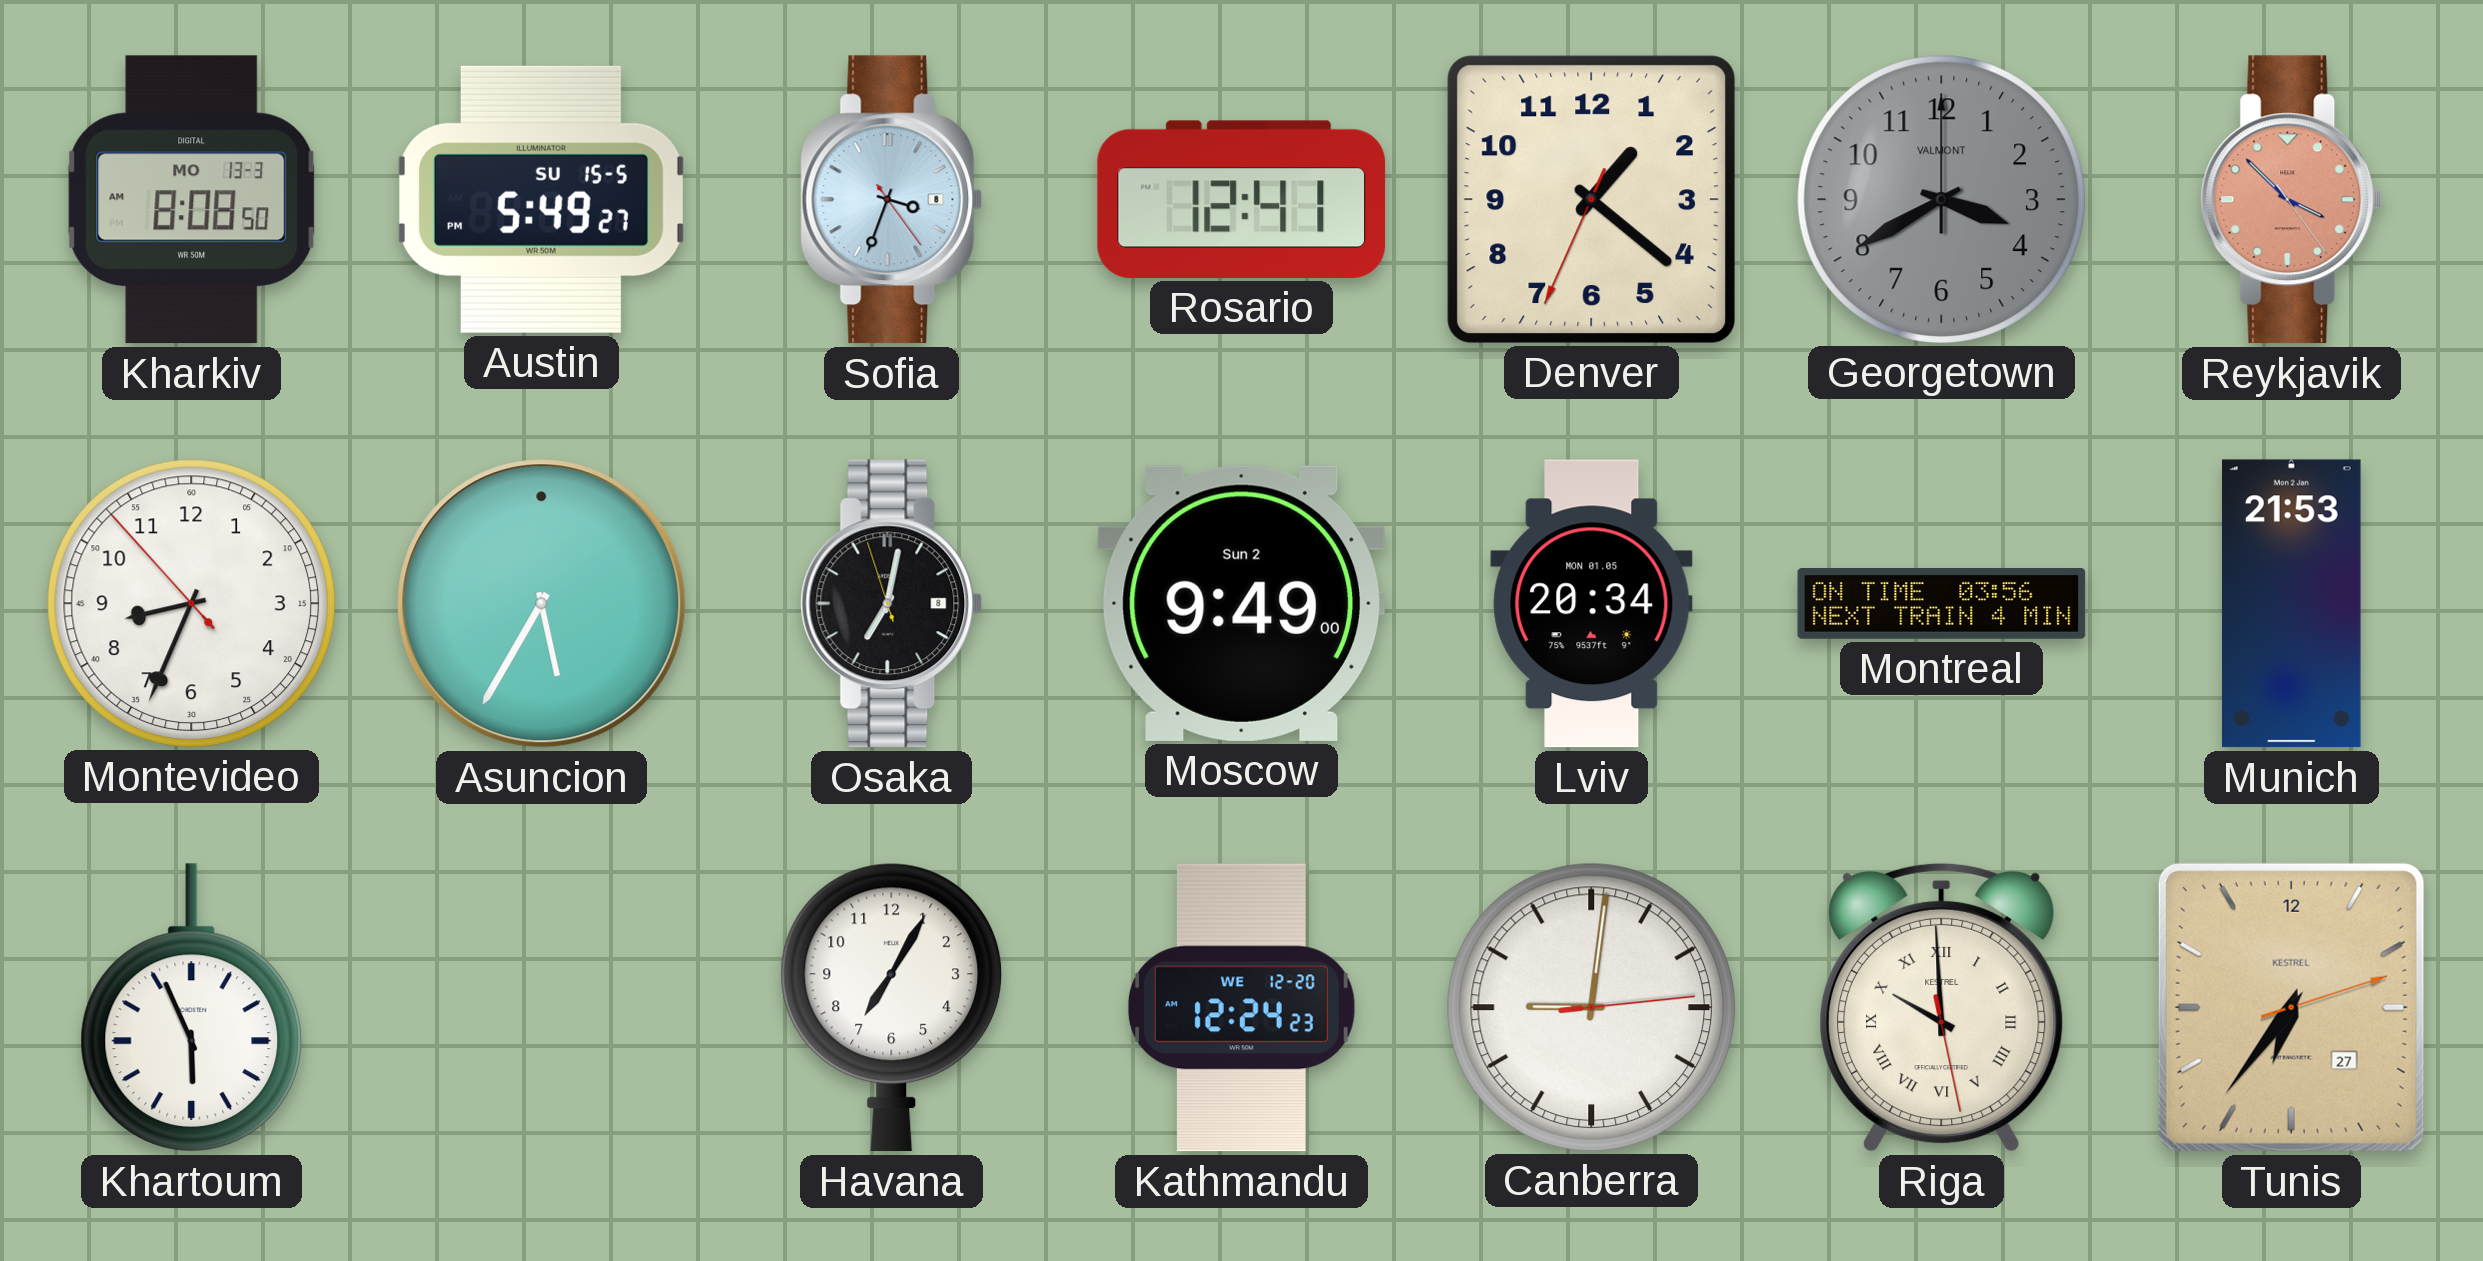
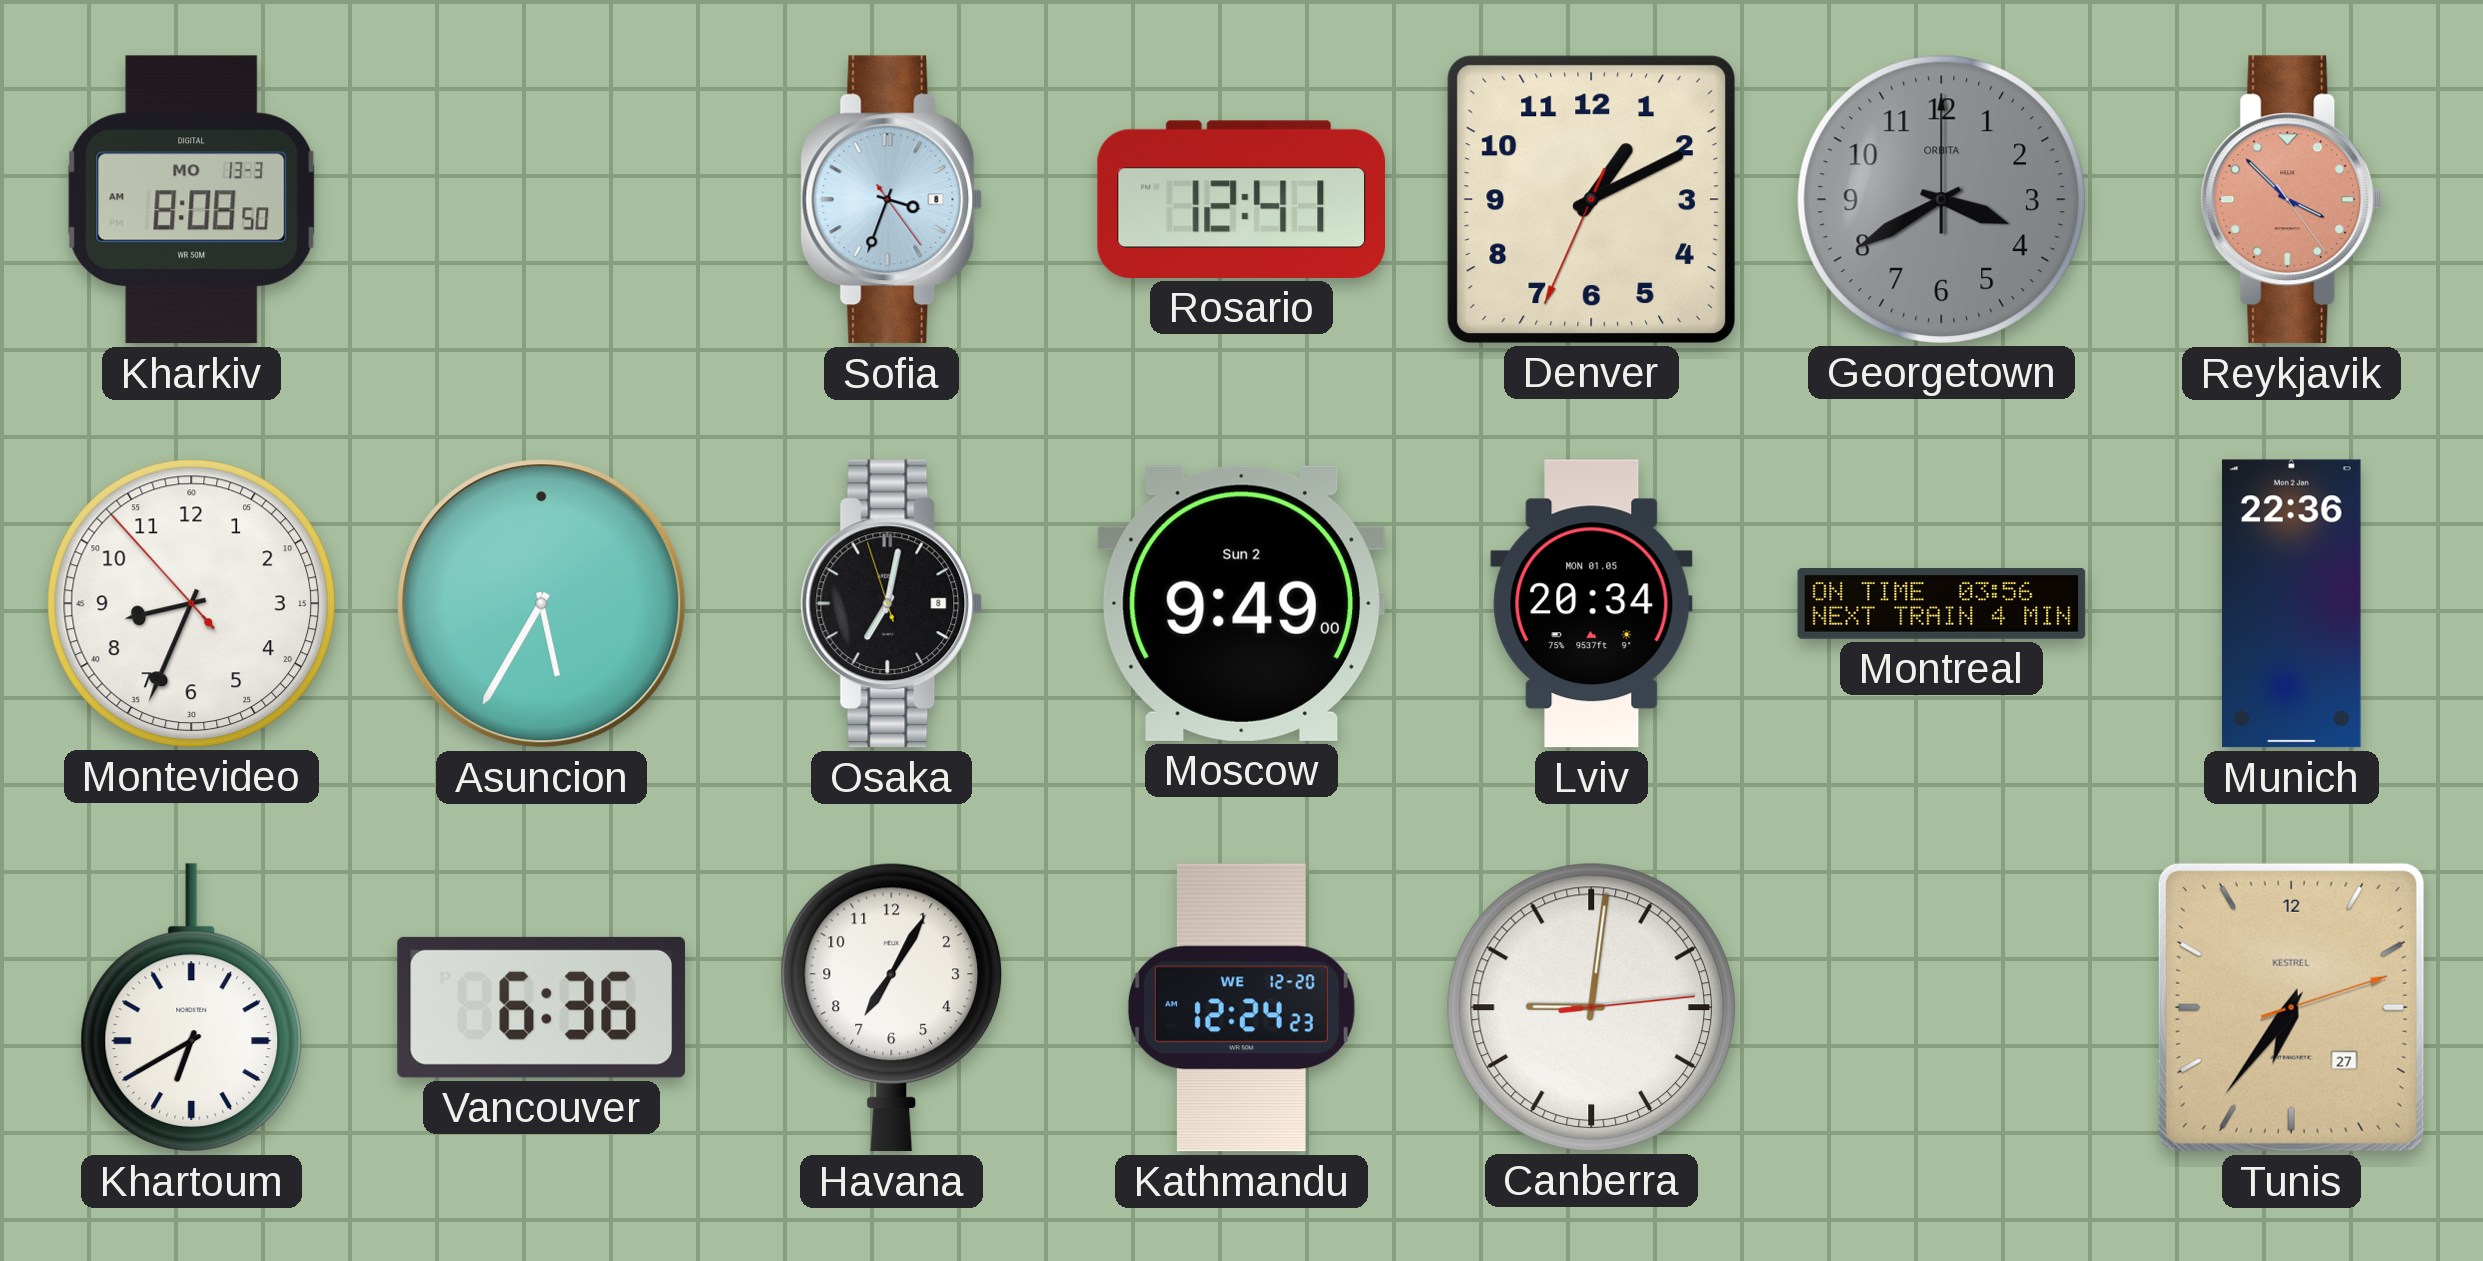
Austin: 5:49 -> none (542, 199)
Denver: 1:21 -> 1:10 (1591, 199)
Georgetown brand: VALMONT -> ORBITA (1941, 199)
Munich: 21:53 -> 22:36 (2292, 604)
Khartoum: 5:56 -> 6:40 (192, 1008)
Vancouver: none -> 6:36 (541, 1007)
Riga: 9:59 -> none (1942, 1007)
